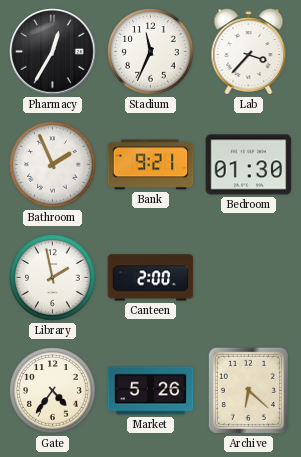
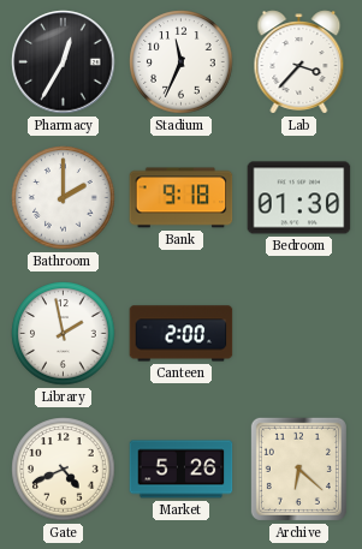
Bathroom: 1:56 -> 2:00 (64, 198)
Bank: 9:21 -> 9:18 (182, 198)
Gate: 4:36 -> 4:41 (64, 470)
